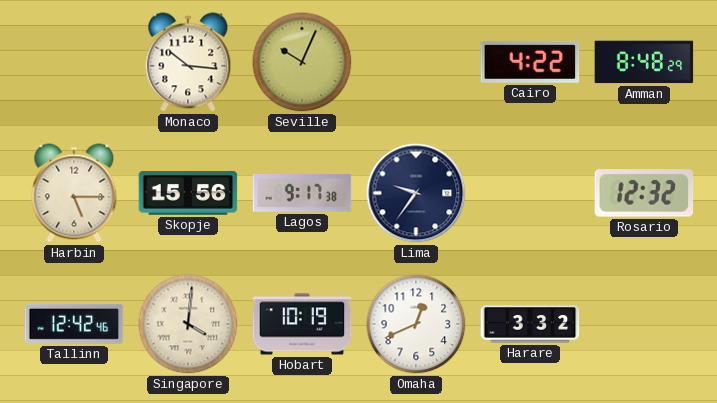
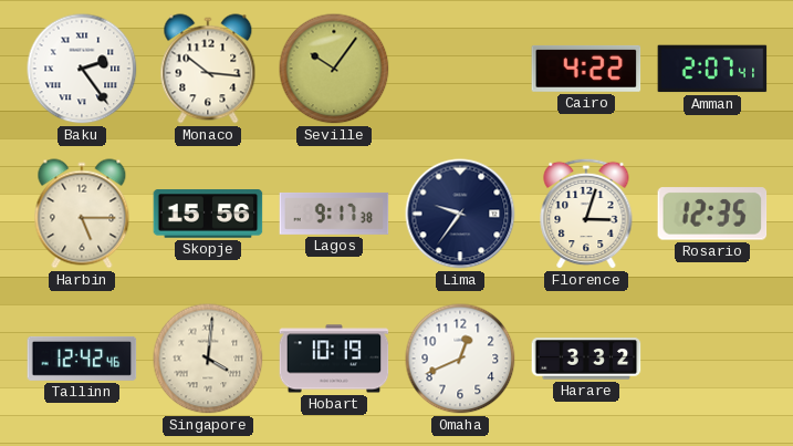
Baku: none -> 2:24 (82, 69)
Seville: 10:04 -> 10:06 (334, 69)
Amman: 8:48 -> 2:07 (712, 69)
Florence: none -> 3:03 (586, 214)
Rosario: 12:32 -> 12:35 (712, 214)
